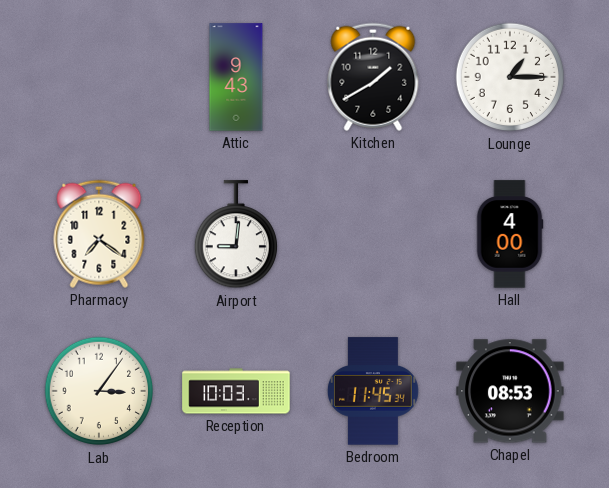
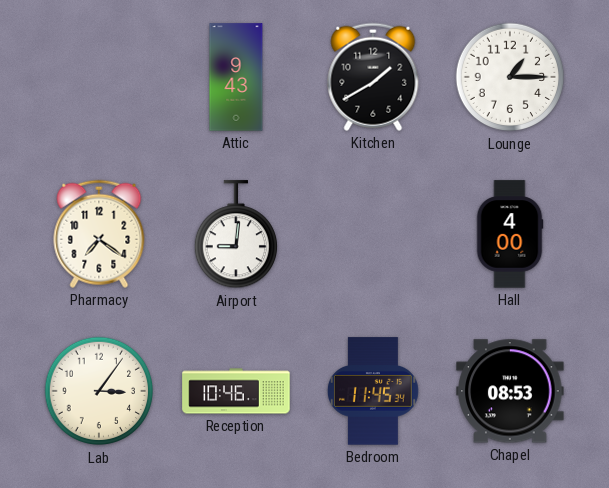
Reception: 10:03 -> 10:46 (236, 391)
